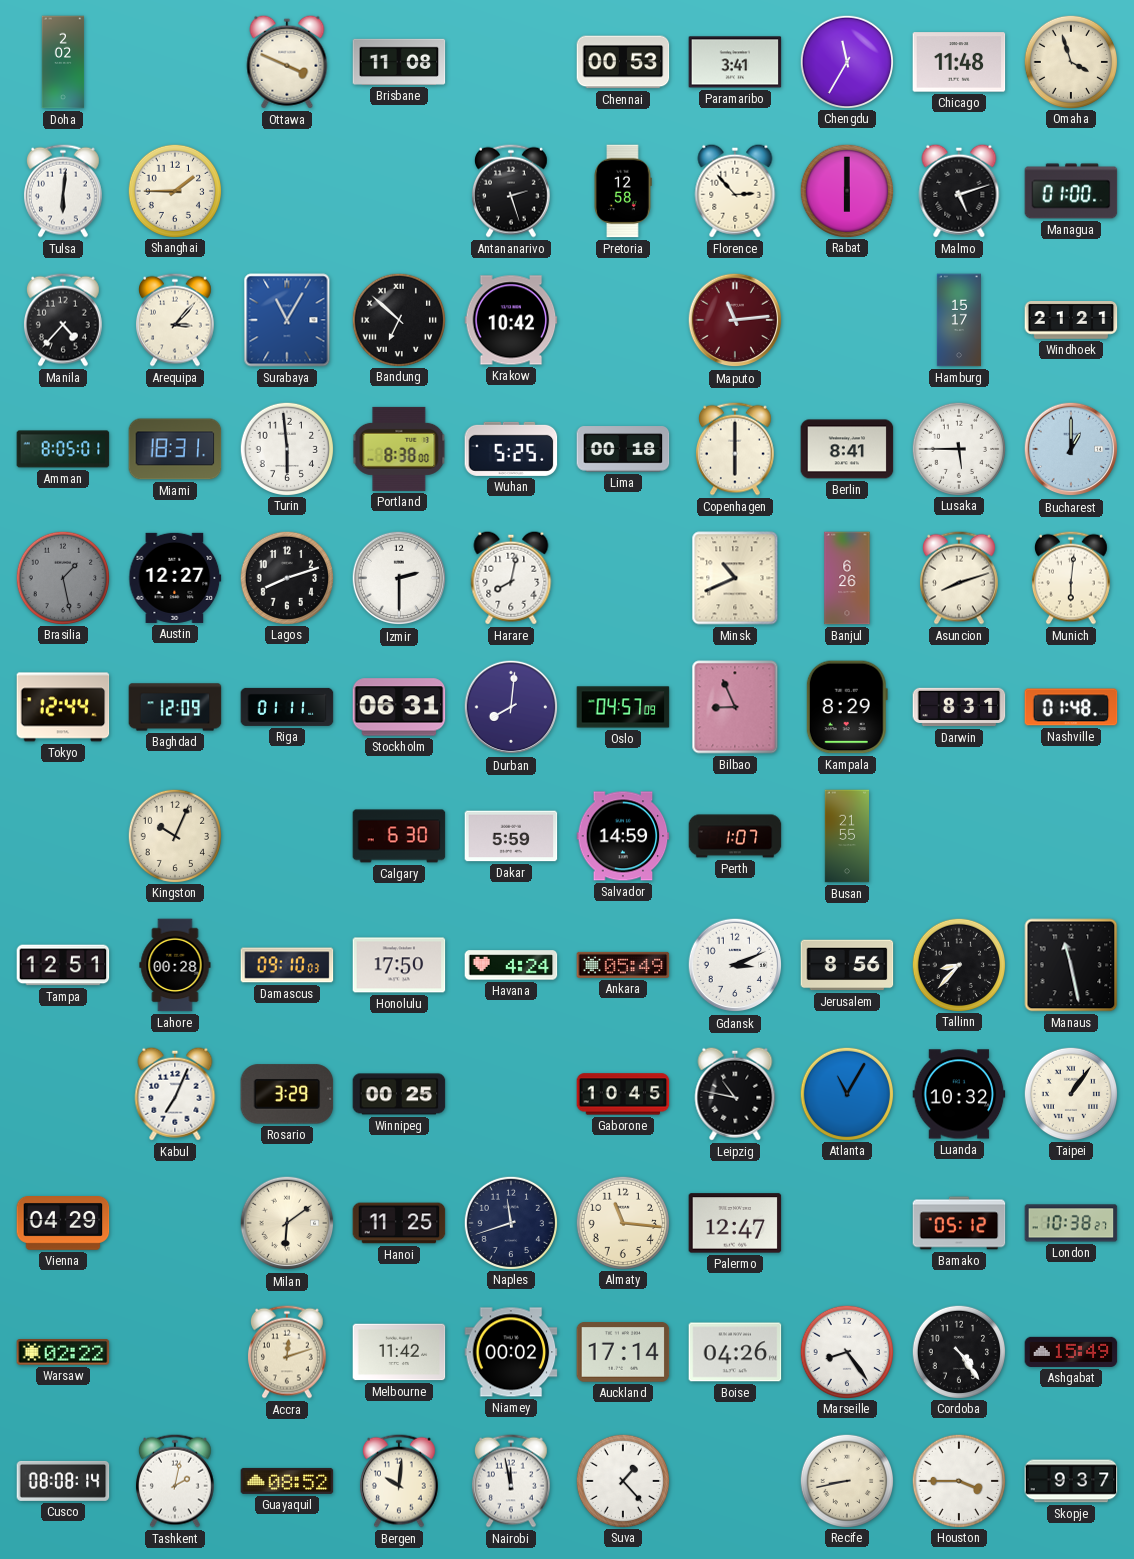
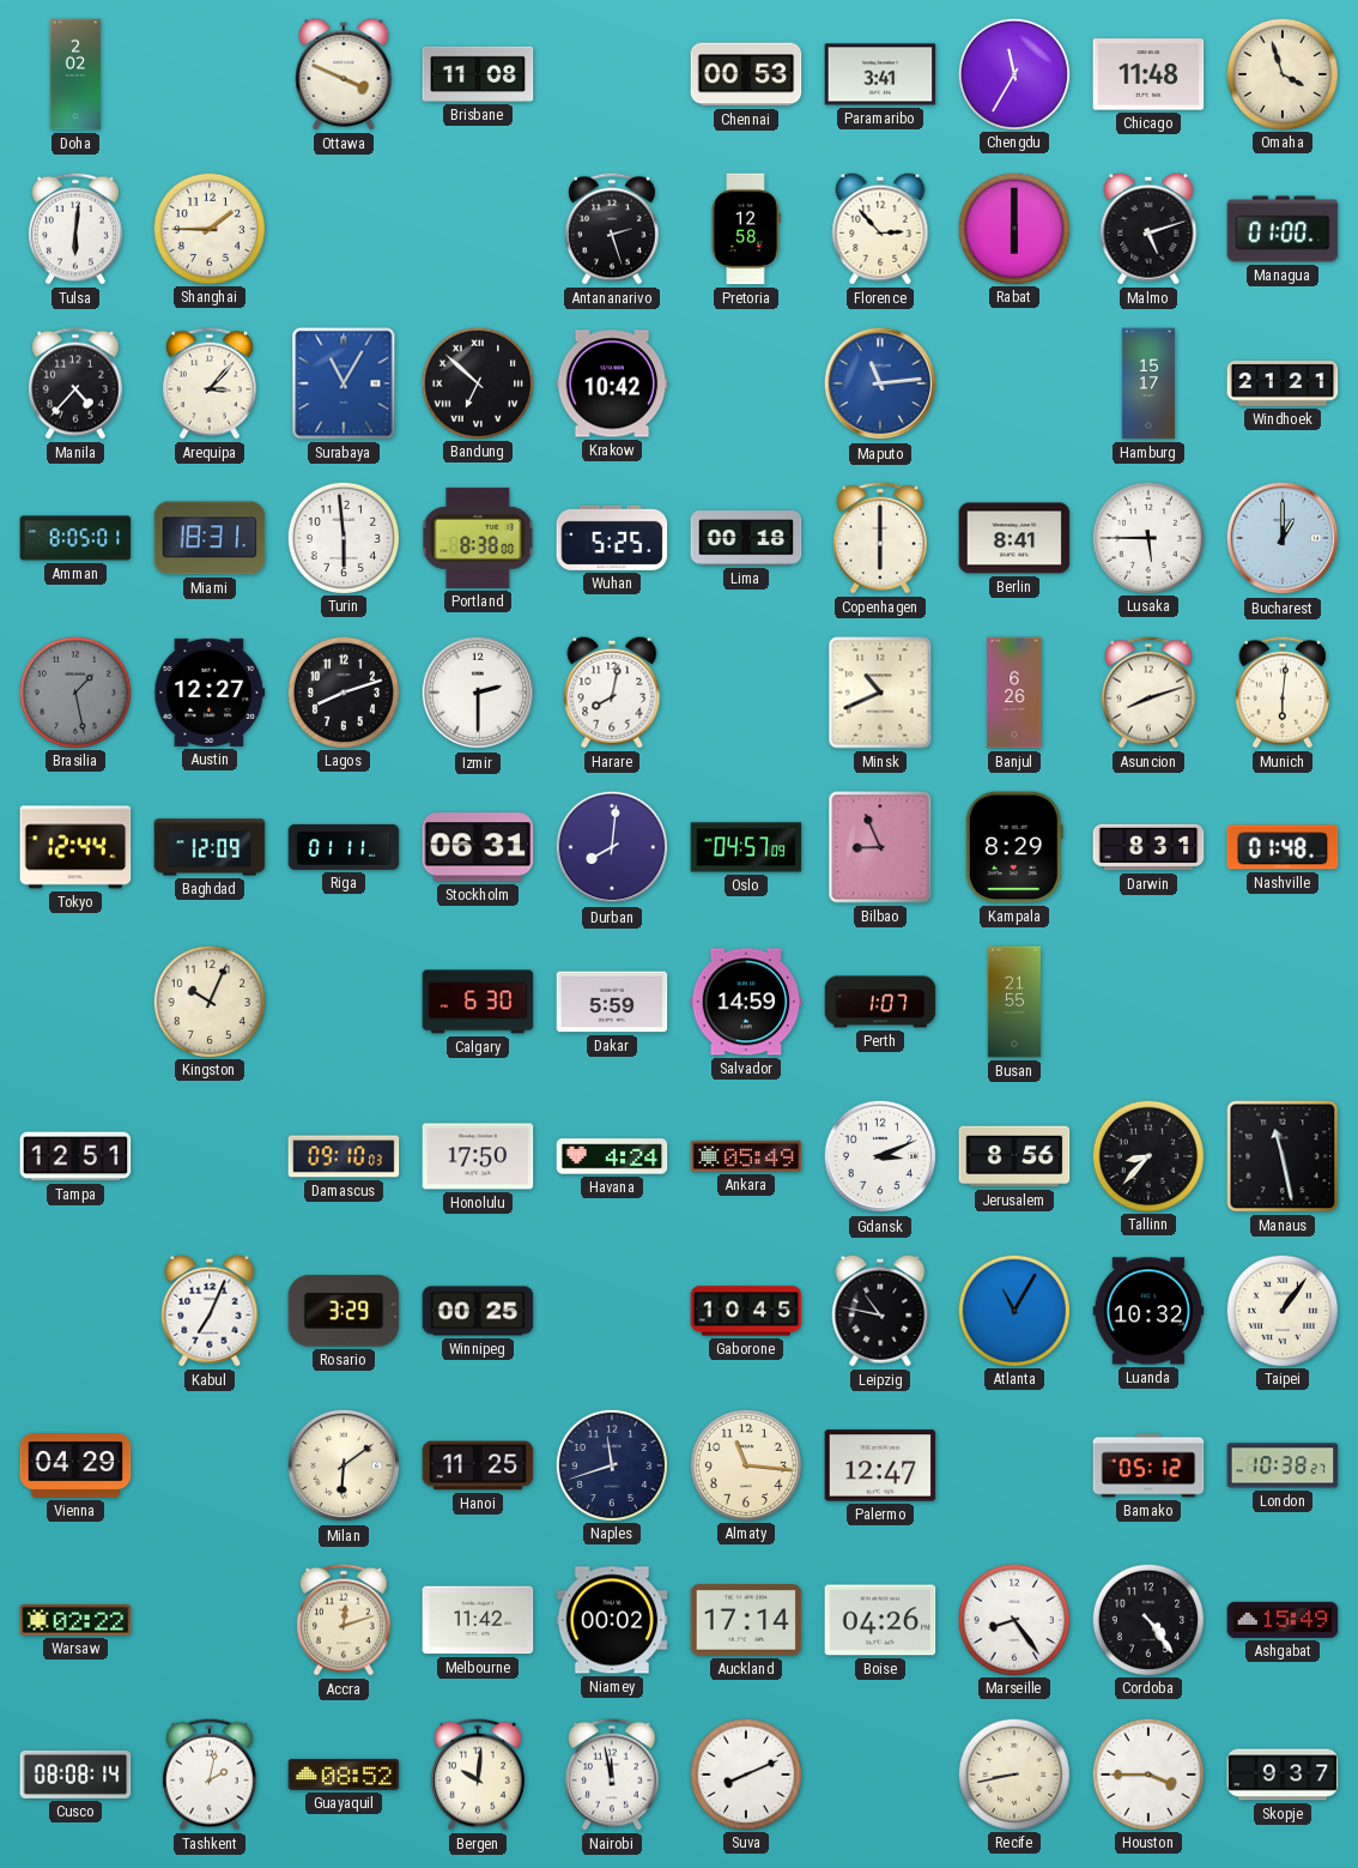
Maputo dial: burgundy -> blue (880, 383)
Lahore: 00:28 -> none (175, 965)
Suva: 1:23 -> 8:11 (745, 1773)
